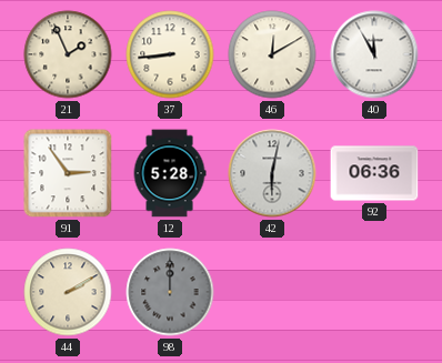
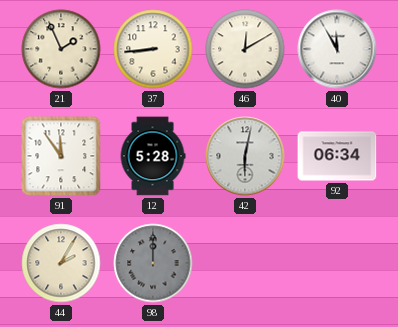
91: 2:54 -> 11:54 (61, 156)
92: 06:36 -> 06:34 (337, 156)
44: 2:10 -> 2:05 (61, 263)
